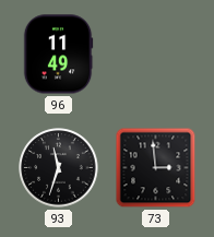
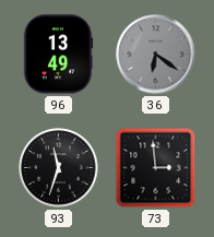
96: 11:49 -> 13:49 (58, 55)
36: none -> 6:21 (156, 55)
